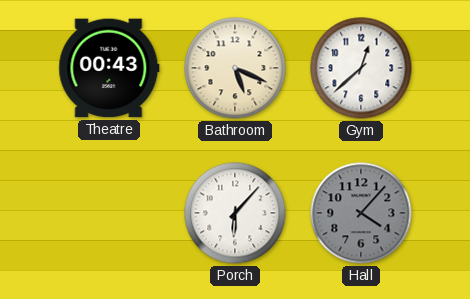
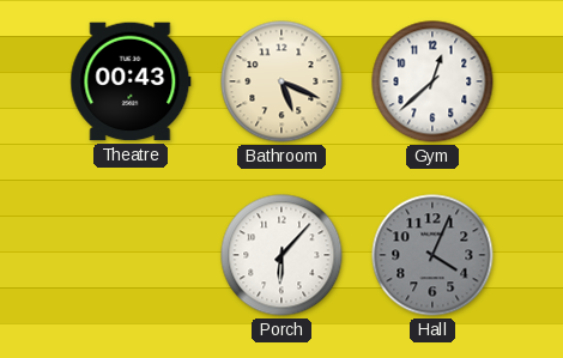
Hall: 4:07 -> 4:04 (432, 255)
